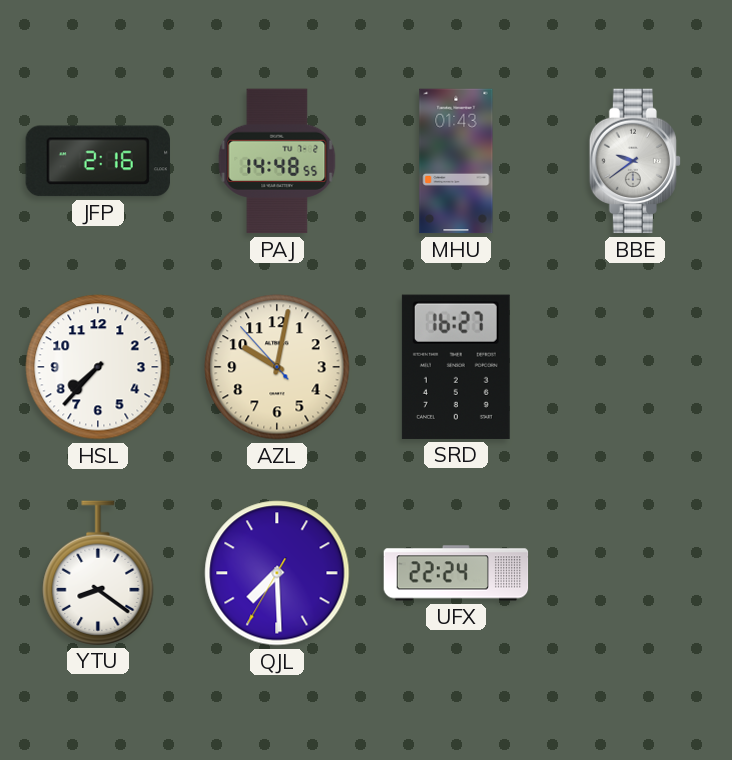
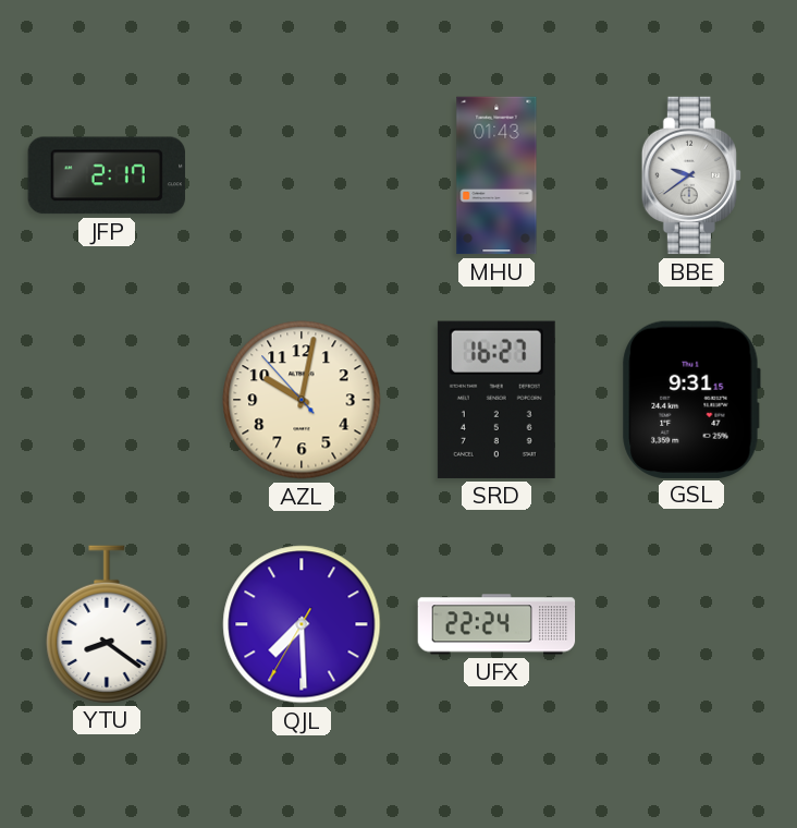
JFP: 2:16 -> 2:17 (106, 175)
PAJ: 14:48 -> none (277, 161)
HSL: 7:37 -> none (98, 367)
GSL: none -> 9:31 (691, 399)
